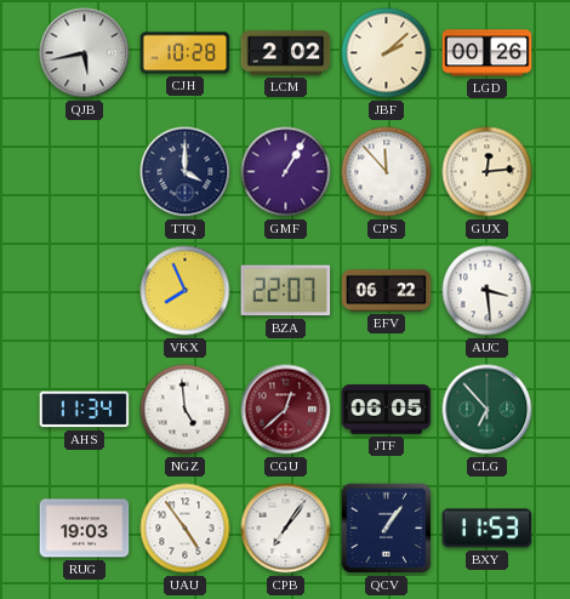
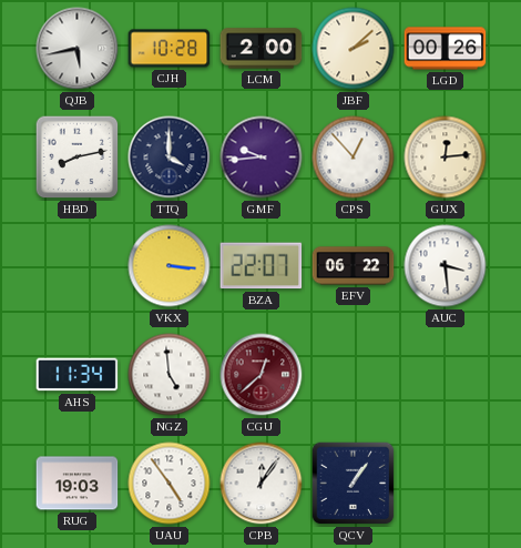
LCM: 2:02 -> 2:00 (262, 49)
HBD: none -> 8:13 (78, 158)
GMF: 1:05 -> 9:44 (262, 158)
CPS: 11:53 -> 12:53 (354, 158)
VKX: 7:56 -> 3:16 (170, 266)
JTF: 06:05 -> none (387, 410)
CLG: 6:53 -> none (488, 410)
CPB: 7:06 -> 12:06 (262, 484)
BXY: 11:53 -> none (488, 529)
